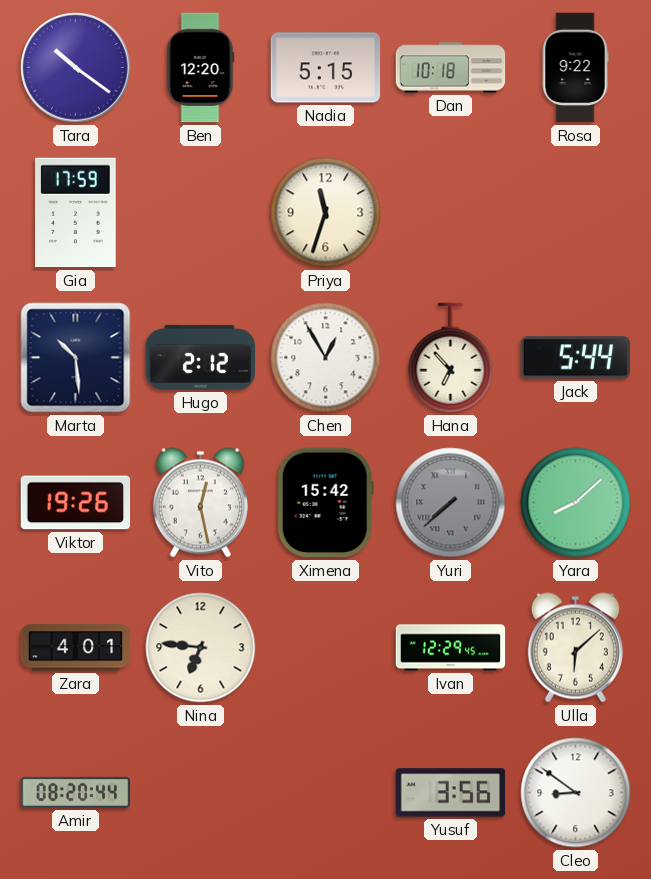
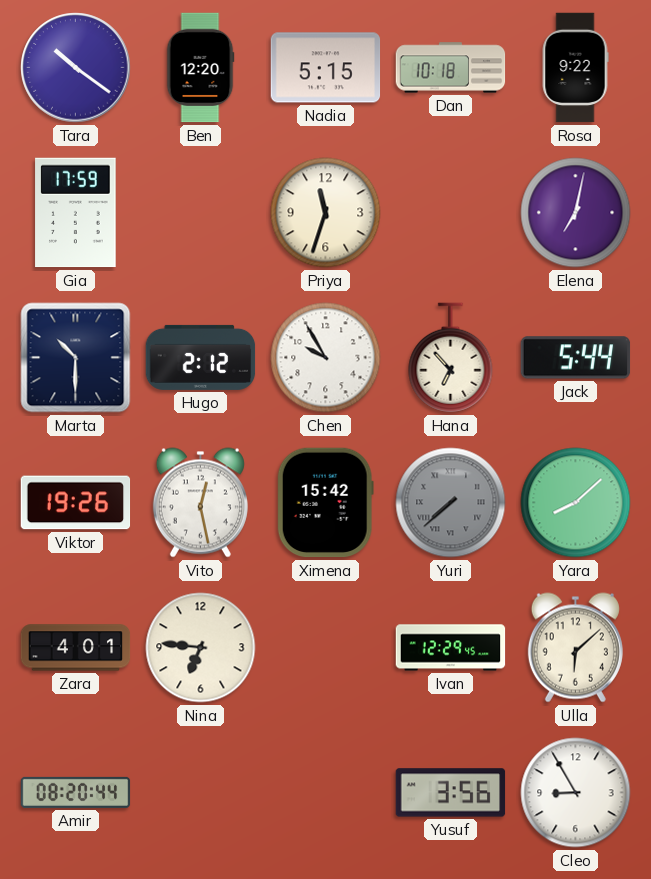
Elena: none -> 7:02 (576, 213)
Marta: 10:29 -> 10:30 (76, 358)
Chen: 12:55 -> 9:55 (326, 358)
Cleo: 8:51 -> 8:55 (576, 793)
